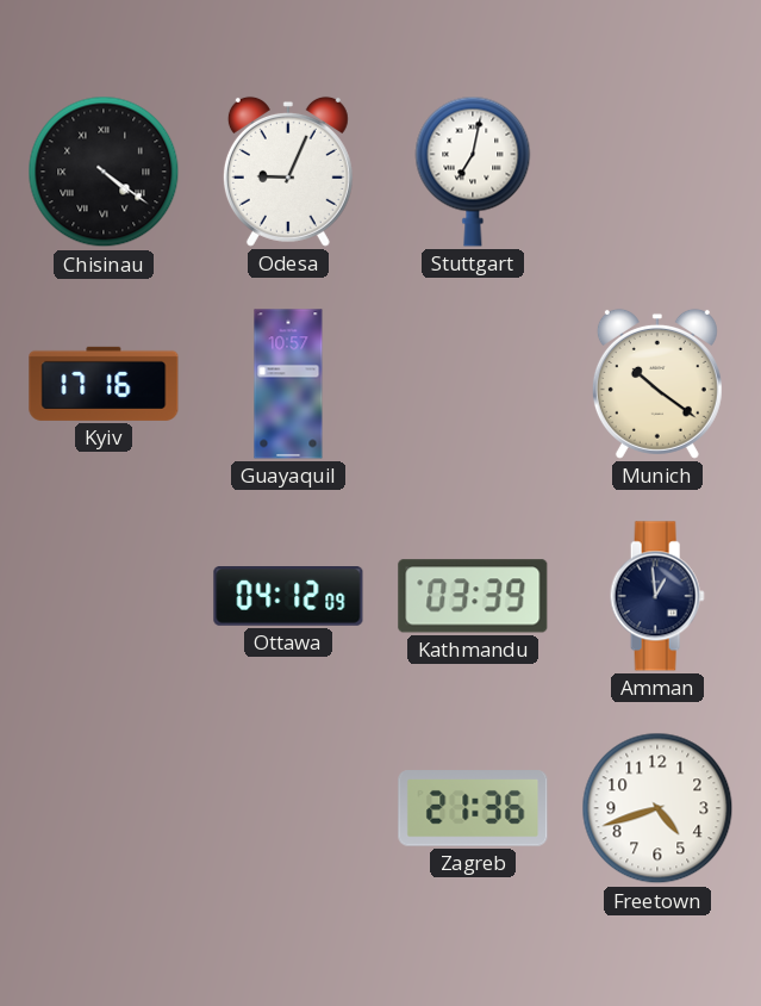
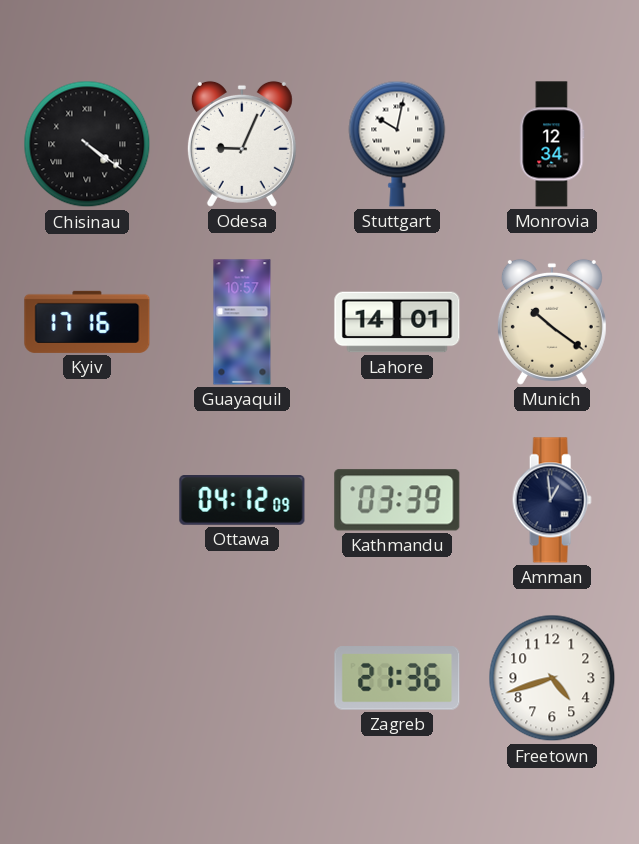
Stuttgart: 7:02 -> 10:02 (397, 144)
Monrovia: none -> 12:34 (552, 144)
Lahore: none -> 14:01 (397, 322)
